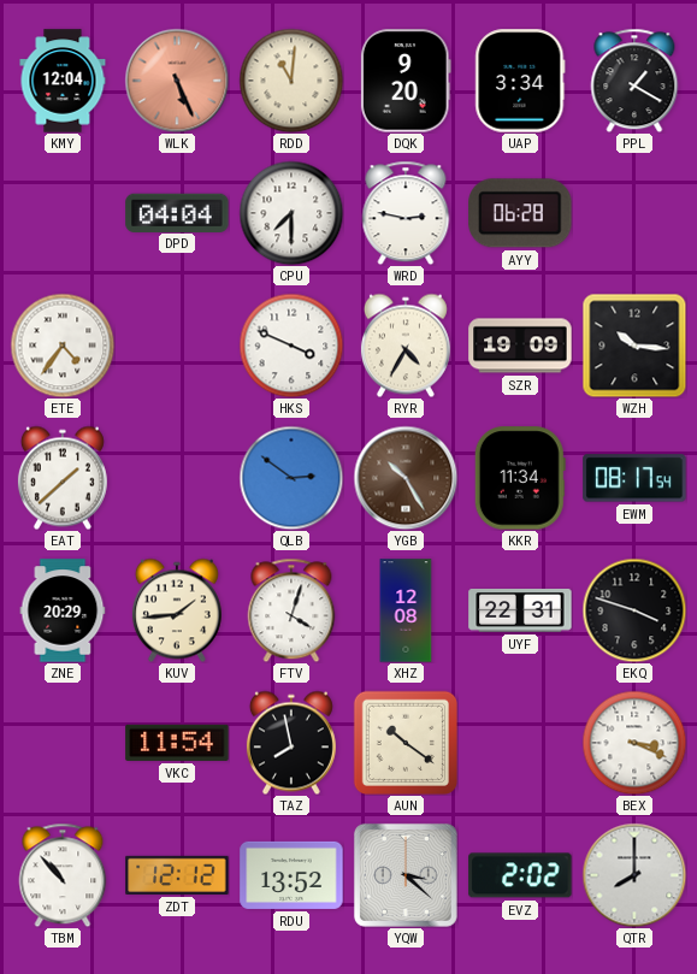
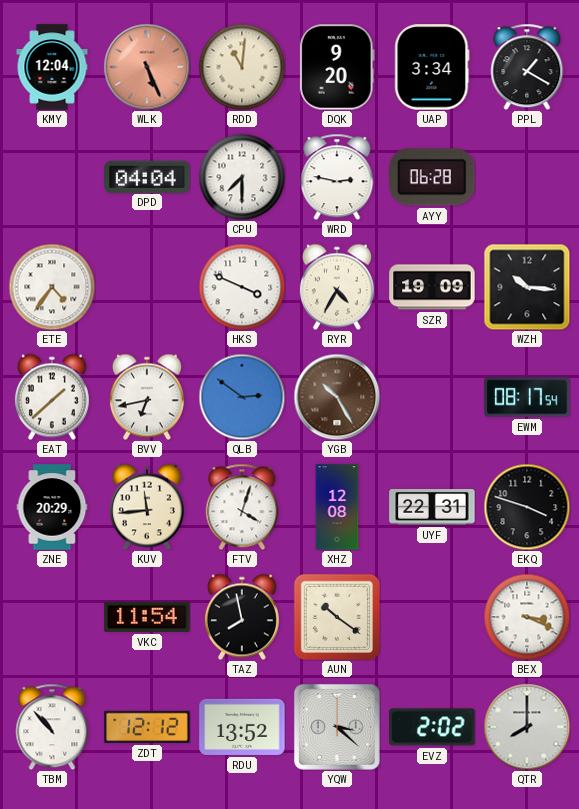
BVV: none -> 6:43 (147, 397)
KKR: 11:34 -> none (520, 478)
KUV: 1:44 -> 11:44 (147, 507)
